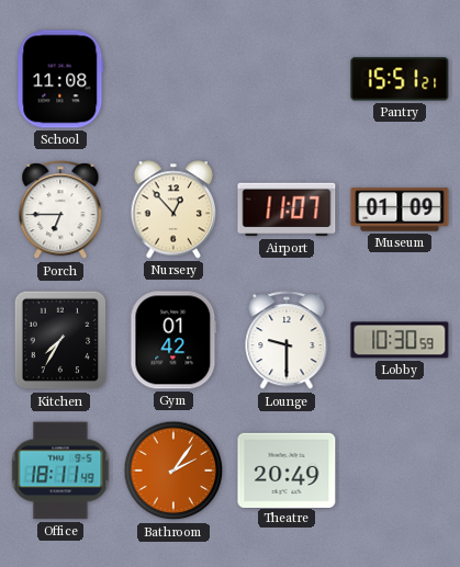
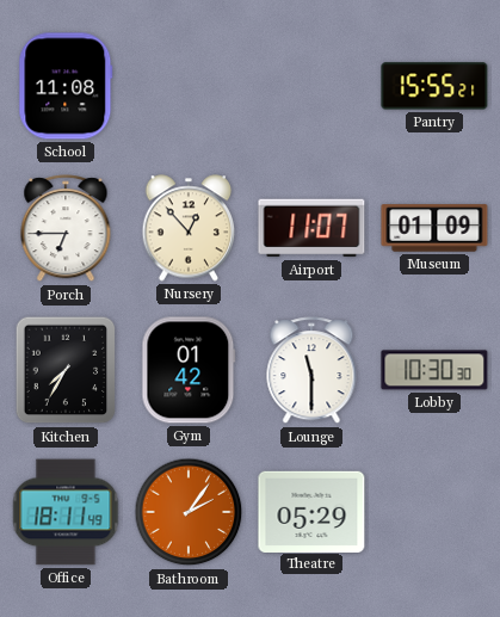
Pantry: 15:51 -> 15:55 (434, 86)
Lounge: 9:30 -> 11:30 (311, 371)
Lobby: 10:30:59 -> 10:30:30 (434, 370)
Theatre: 20:49 -> 05:29 (311, 511)
